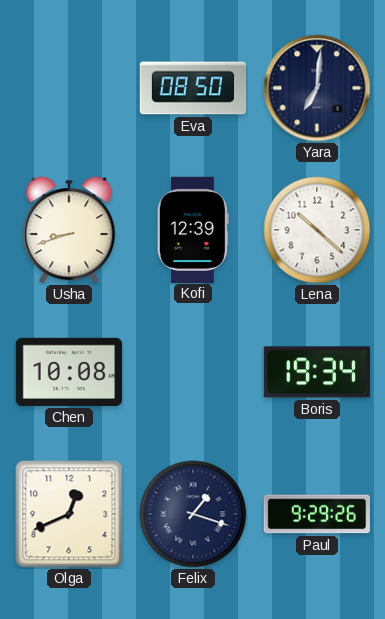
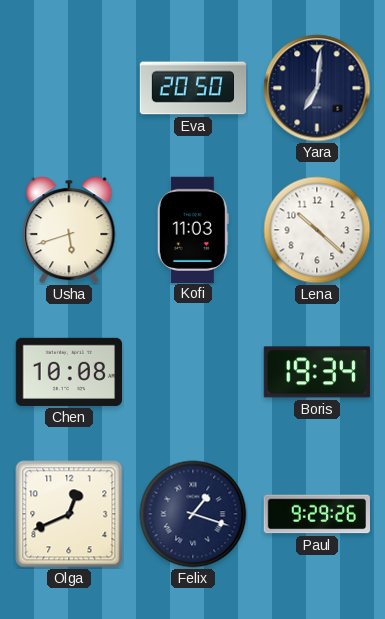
Eva: 08:50 -> 20:50 (193, 88)
Usha: 8:42 -> 5:42 (69, 230)
Kofi: 12:39 -> 11:03 (193, 229)
